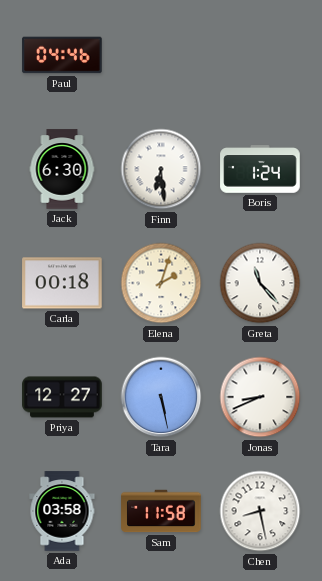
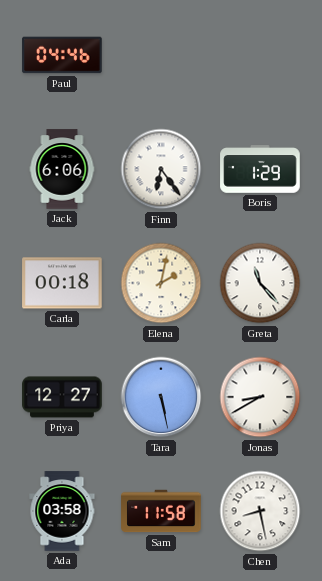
Jack: 6:30 -> 6:06 (62, 169)
Finn: 6:29 -> 6:24 (161, 169)
Boris: 1:24 -> 1:29 (260, 169)
Elena: 2:03 -> 2:02 (161, 283)
Jonas: 8:41 -> 8:40 (260, 397)
